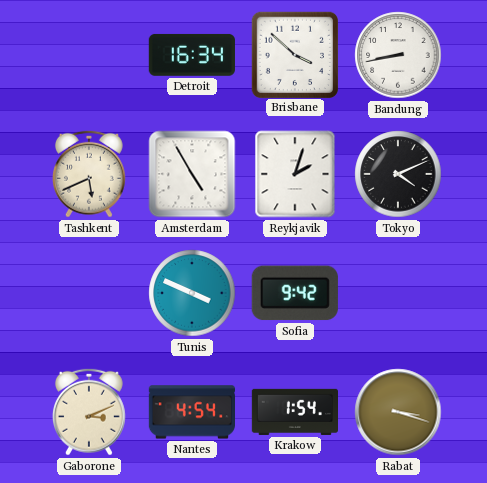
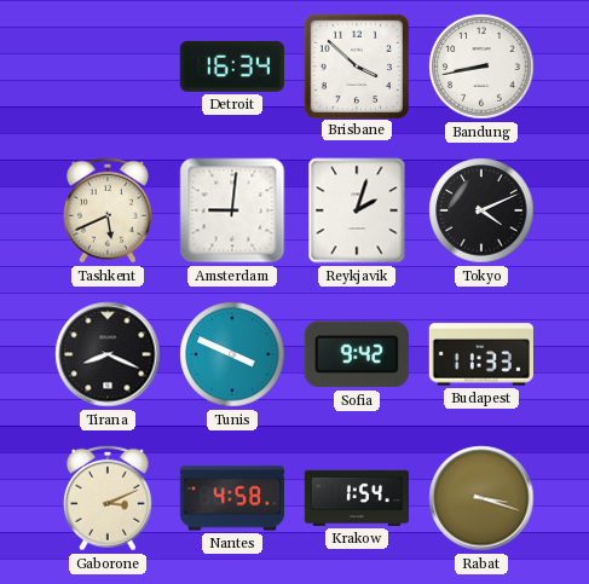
Amsterdam: 4:55 -> 9:01 (232, 210)
Tirana: none -> 8:19 (108, 354)
Budapest: none -> 11:33 (481, 354)
Nantes: 4:54 -> 4:58 (231, 498)
